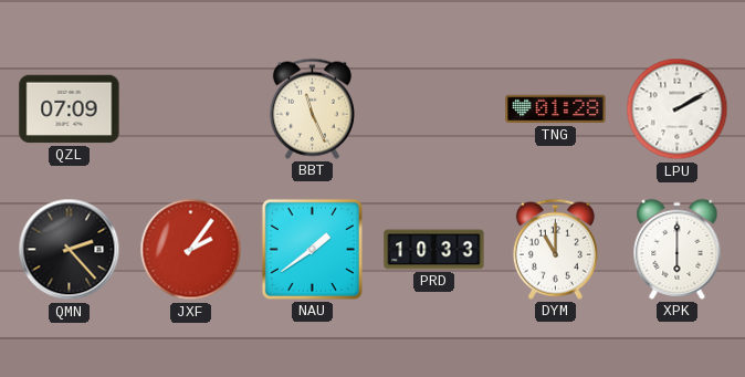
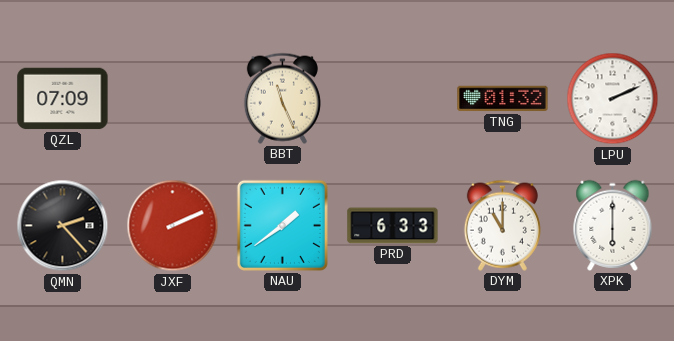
TNG: 01:28 -> 01:32 (503, 99)
LPU: 2:10 -> 2:11 (613, 99)
JXF: 2:06 -> 2:11 (173, 226)
PRD: 10:33 -> 6:33 (393, 226)
